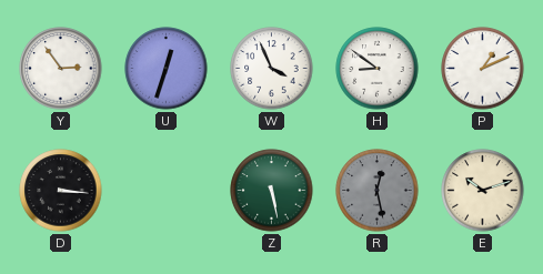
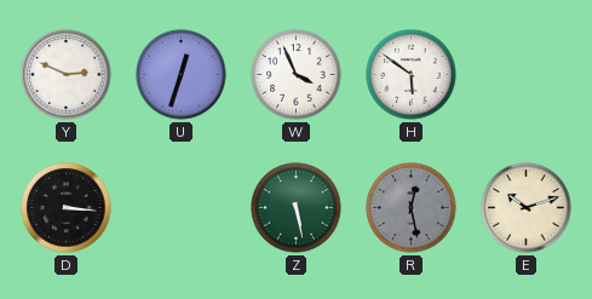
Y: 2:54 -> 2:49 (67, 75)
H: 8:51 -> 5:51 (412, 75)
P: 1:11 -> none (483, 69)
